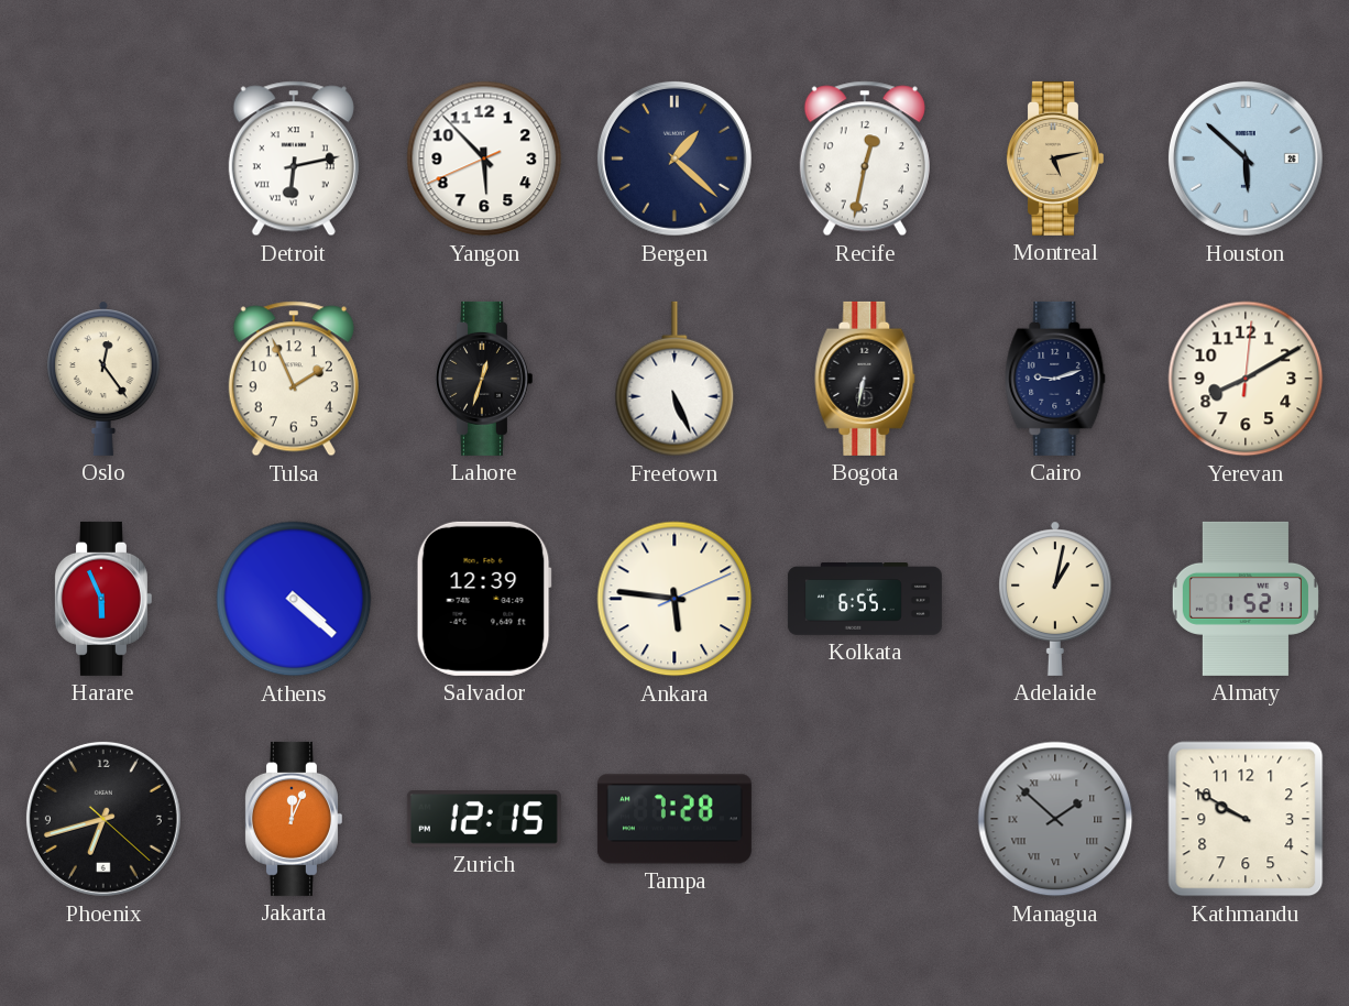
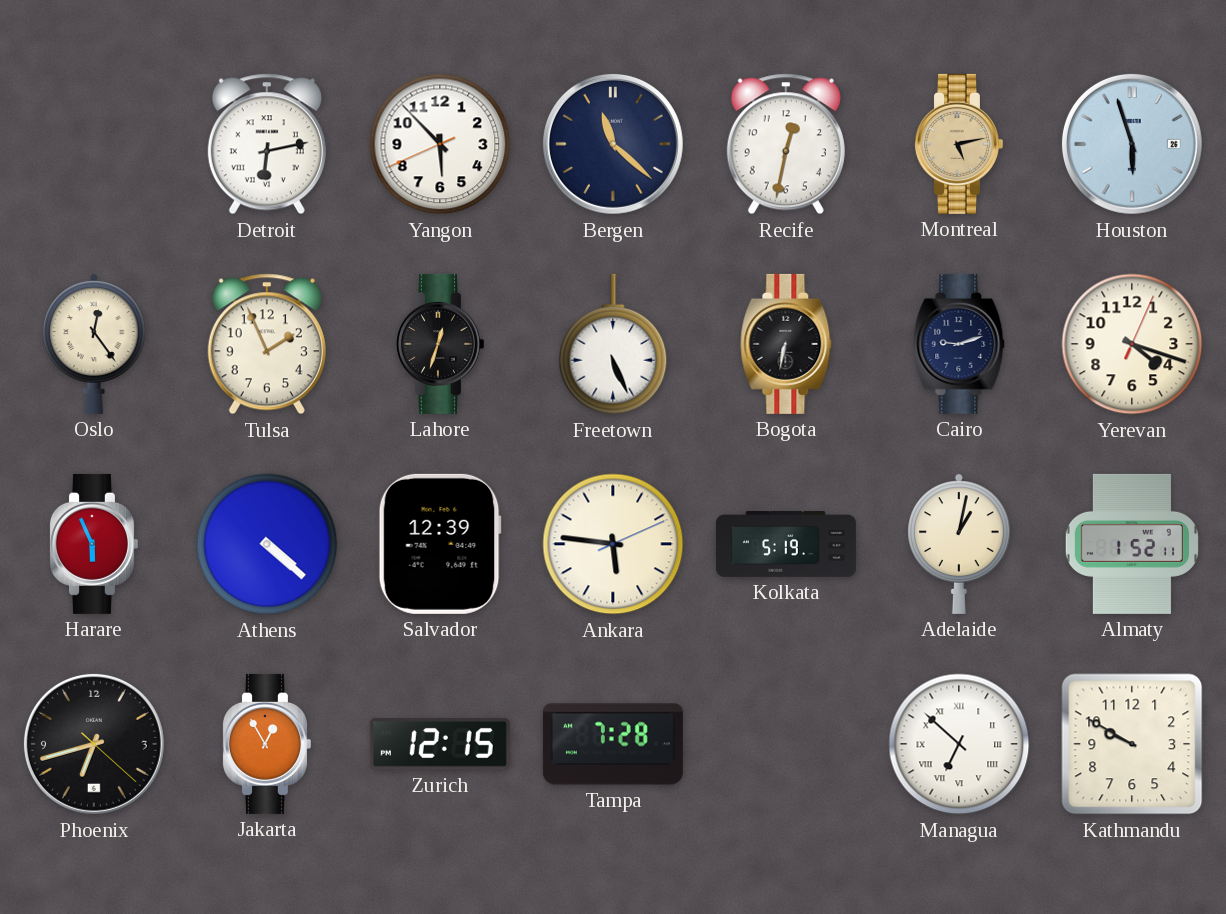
Bergen: 1:22 -> 11:22 (613, 144)
Houston: 5:52 -> 5:57 (1132, 144)
Yerevan: 8:10 -> 4:18 (1132, 344)
Kolkata: 6:55 -> 5:19 (786, 545)
Jakarta: 12:04 -> 12:55 (266, 744)
Managua: 1:52 -> 6:52 (959, 744)
Managua dial: grey -> white (959, 744)
